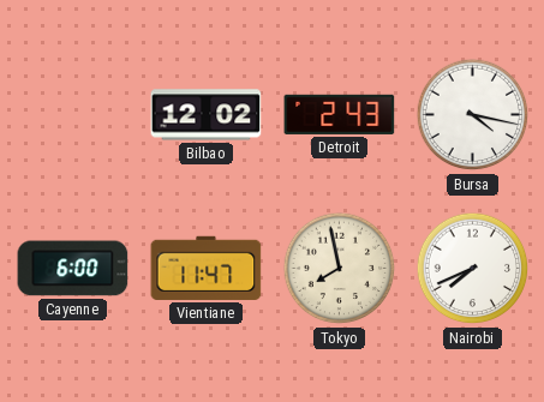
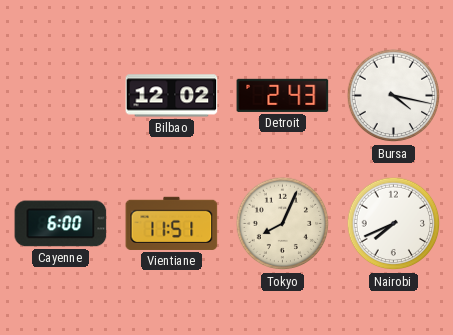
Vientiane: 11:47 -> 11:51 (172, 223)
Tokyo: 7:58 -> 8:04 (283, 224)
